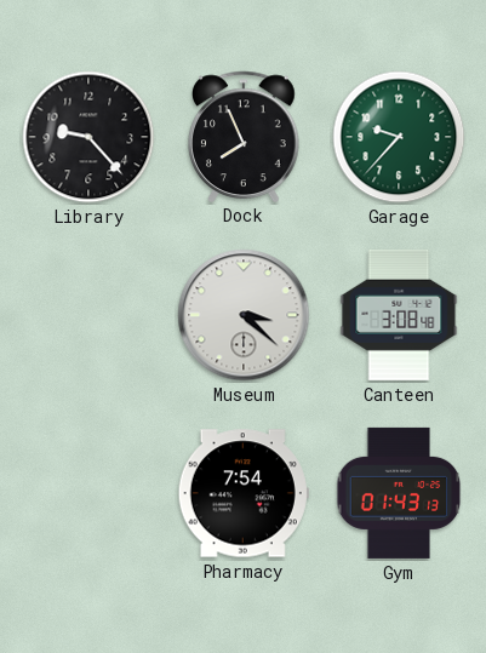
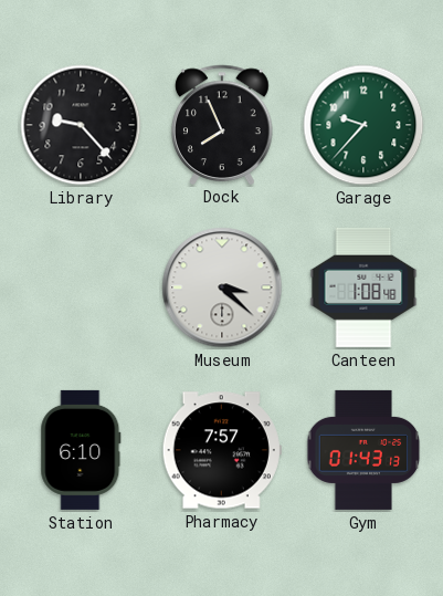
Canteen: 3:08 -> 1:08 (363, 287)
Station: none -> 6:10 (81, 450)
Pharmacy: 7:54 -> 7:57 (222, 450)
